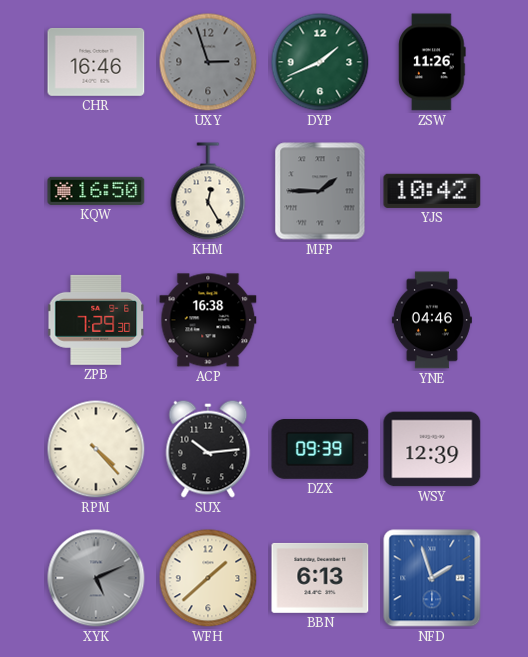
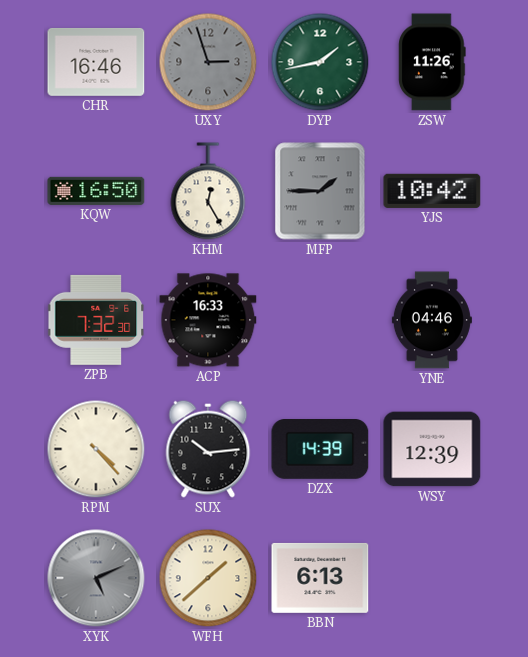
DYP: 1:41 -> 1:43 (320, 62)
ZPB: 7:29 -> 7:32 (97, 320)
ACP: 16:38 -> 16:33 (208, 320)
DZX: 09:39 -> 14:39 (320, 450)
NFD: 1:57 -> none (432, 578)
